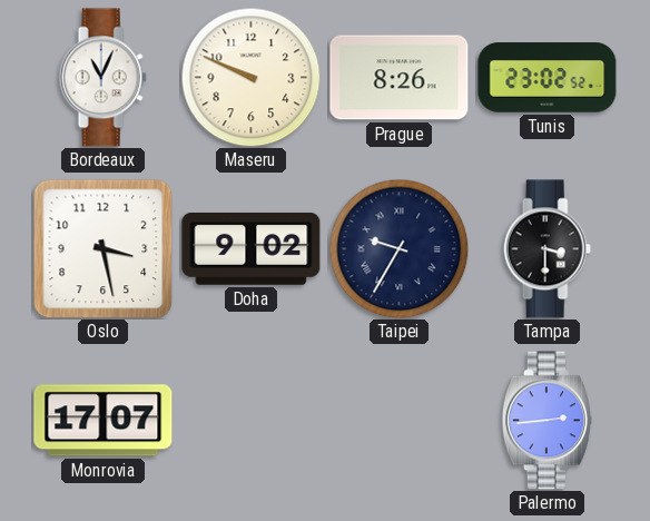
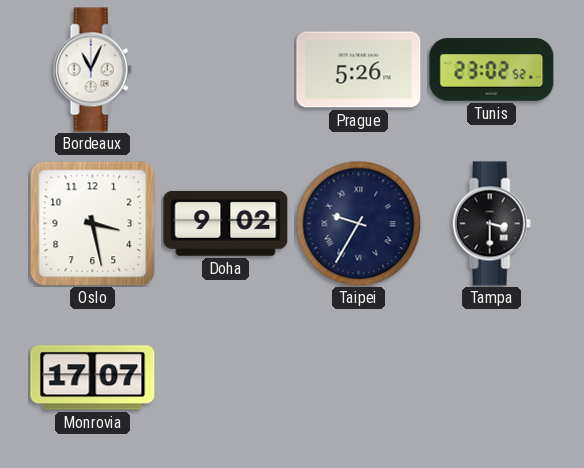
Maseru: 9:49 -> none (250, 77)
Prague: 8:26 -> 5:26 (359, 70)
Palermo: 2:44 -> none (546, 421)
